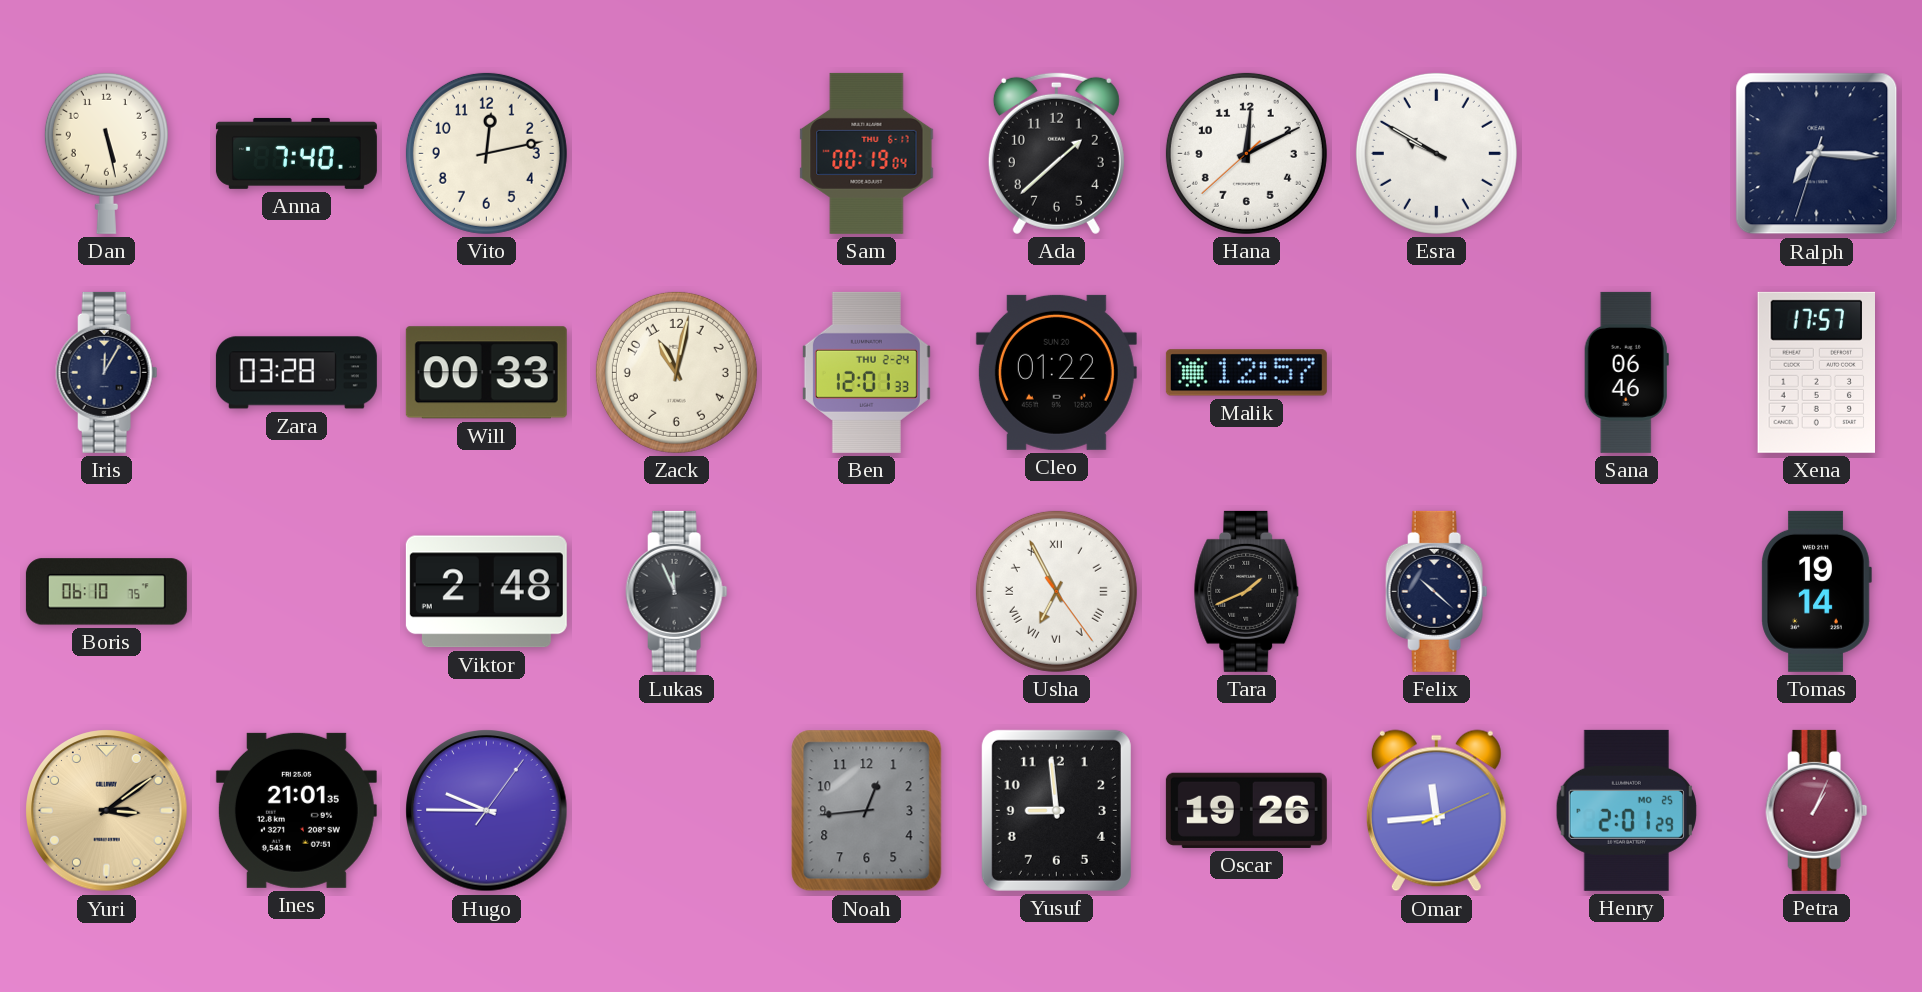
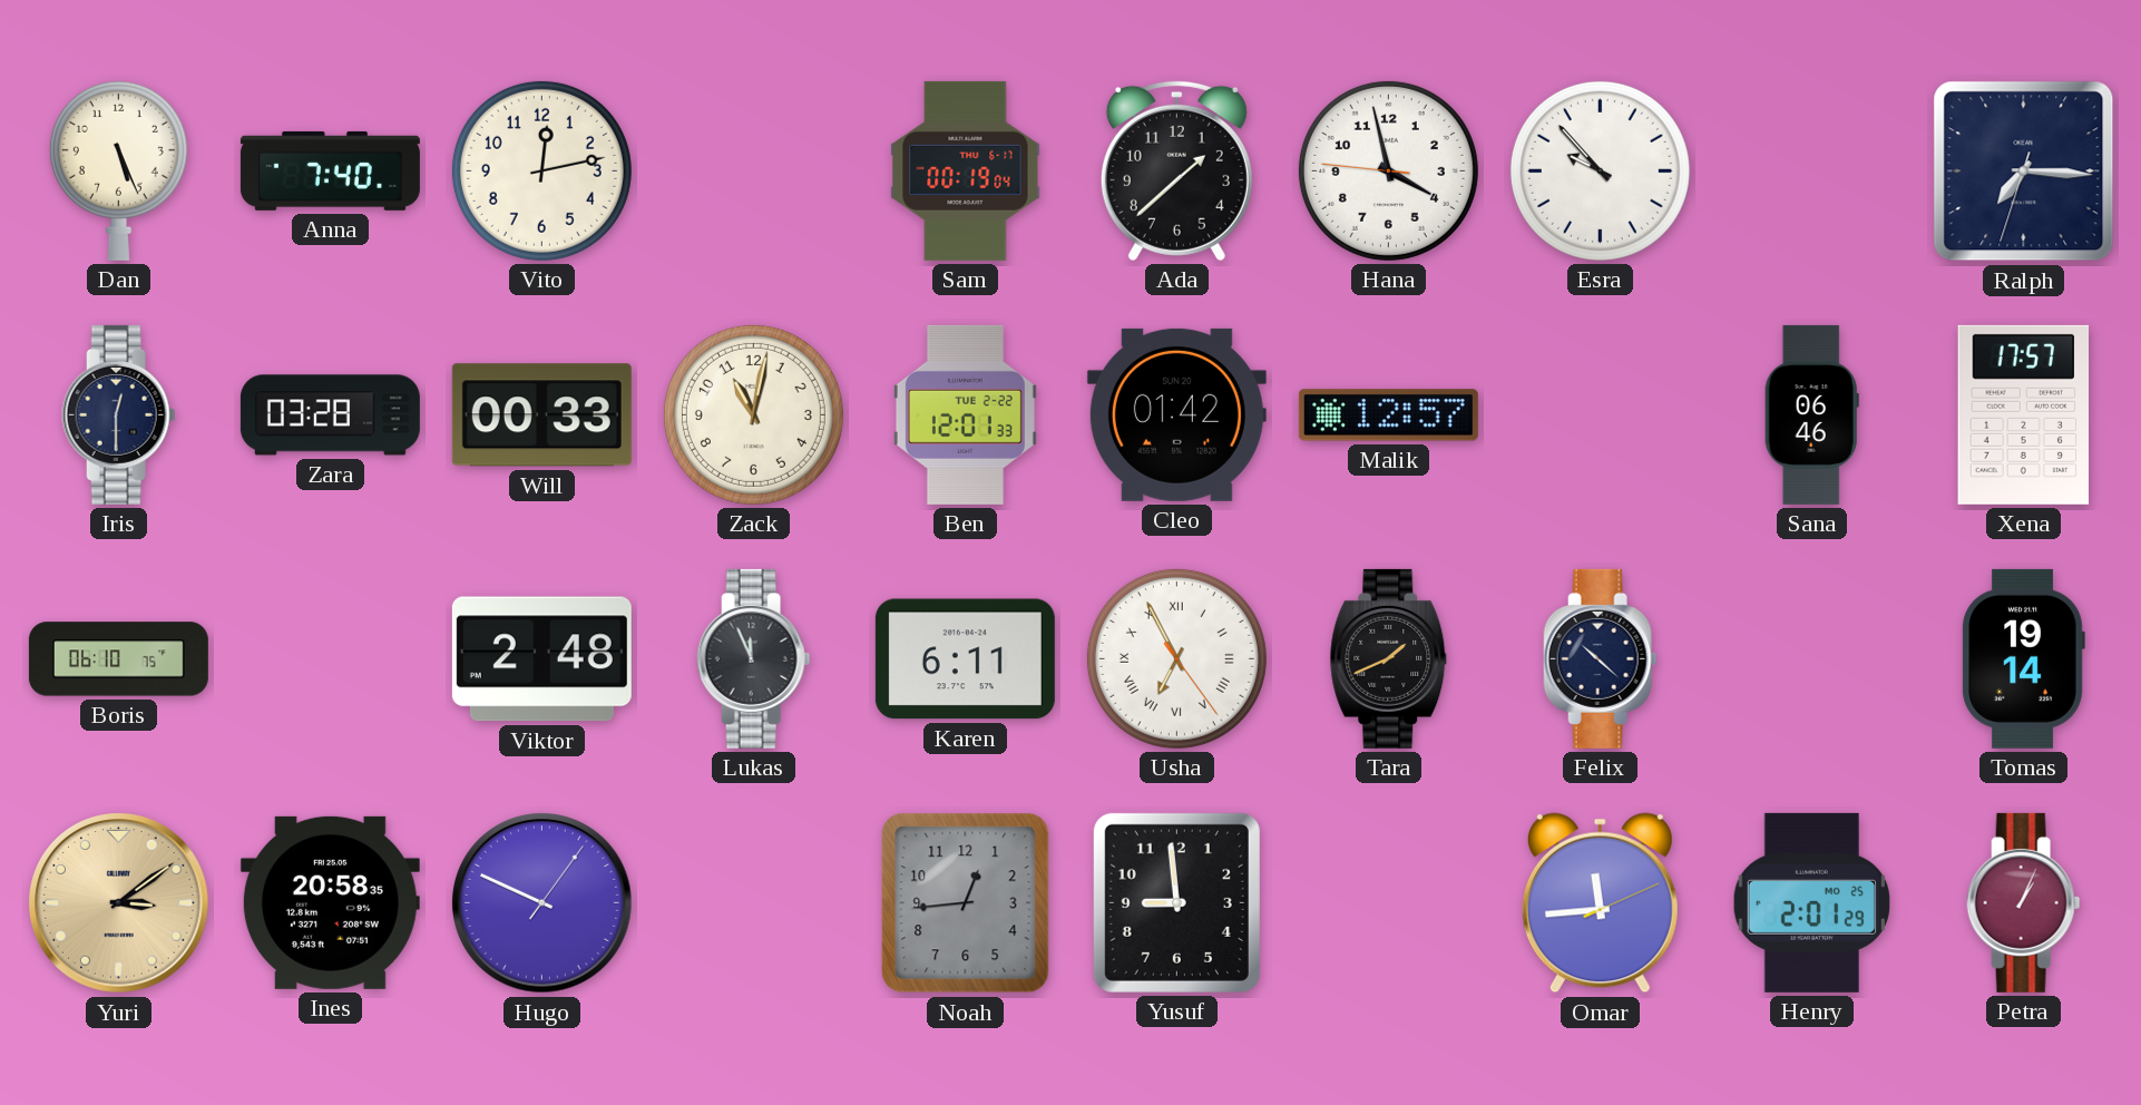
Dan: 5:28 -> 5:26 (118, 170)
Hana: 12:10 -> 3:57 (1388, 170)
Esra: 9:50 -> 9:53 (1600, 170)
Iris: 12:05 -> 12:30 (119, 414)
Ben date: THU 2-24 -> TUE 2-22 (965, 414)
Cleo: 01:22 -> 01:42 (1176, 414)
Karen: none -> 6:11 (965, 659)
Ines: 21:01 -> 20:58 (330, 902)
Hugo: 9:45 -> 9:49 (542, 903)
Oscar: 19:26 -> none (1246, 810)
